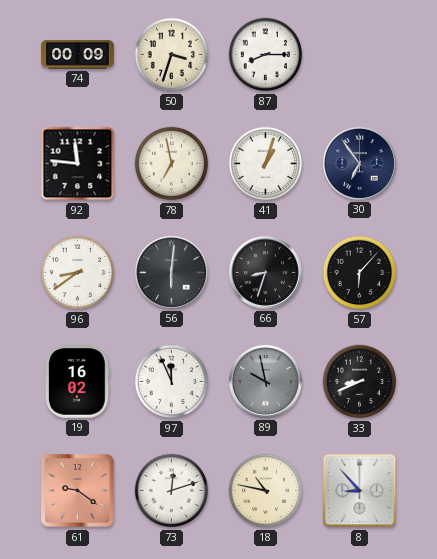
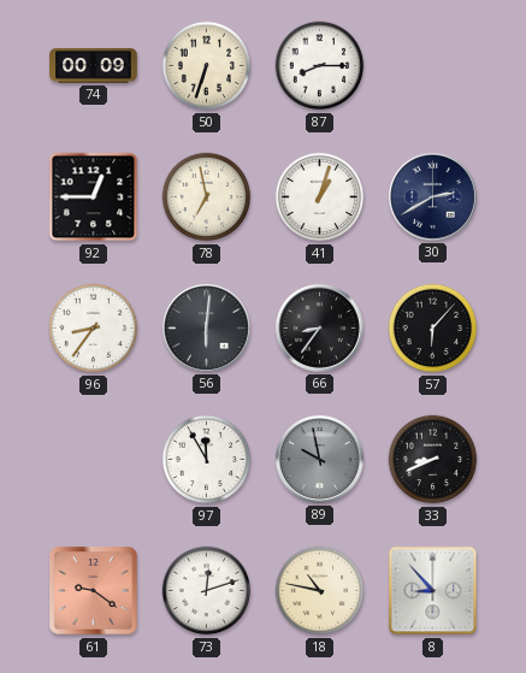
50: 3:33 -> 6:33 (207, 66)
92: 11:46 -> 12:45 (94, 197)
30: 6:54 -> 2:40 (432, 196)
96: 8:39 -> 8:36 (94, 329)
66: 8:33 -> 8:36 (319, 327)
19: 16:02 -> none (78, 382)
97: 11:56 -> 11:55 (207, 460)
